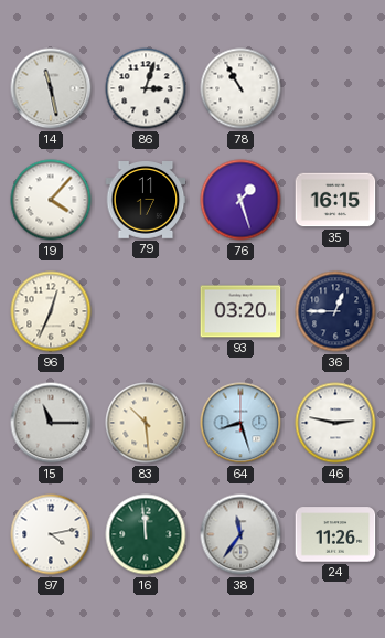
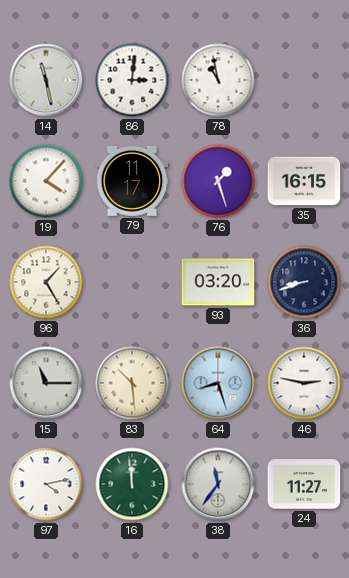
86: 3:03 -> 3:01 (132, 80)
78: 10:55 -> 10:58 (218, 80)
96: 12:34 -> 1:25 (46, 282)
36: 12:45 -> 8:42 (304, 282)
24: 11:26 -> 11:27 (304, 484)
